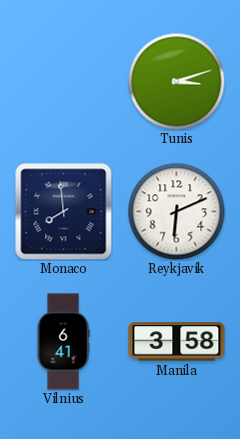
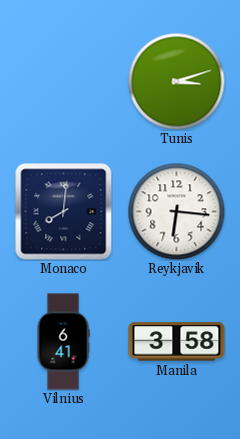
Monaco: 7:59 -> 8:01 (64, 212)
Reykjavik: 6:11 -> 6:16 (176, 211)
